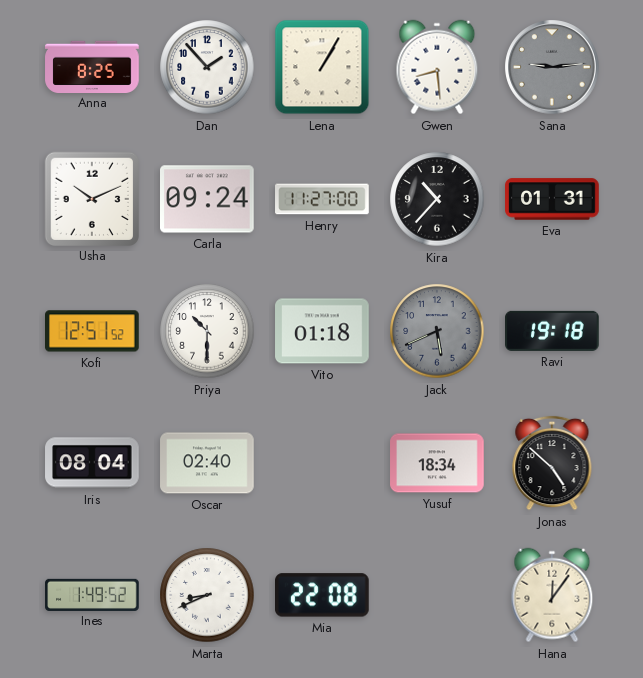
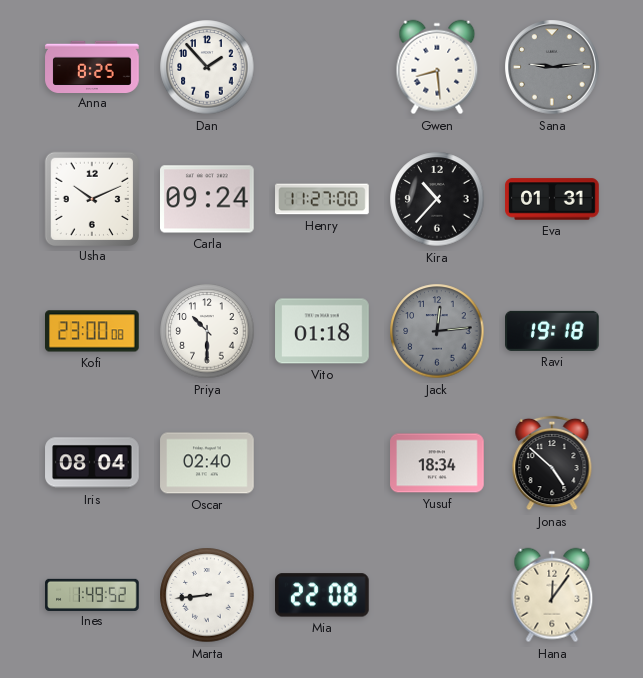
Lena: 1:05 -> none (322, 67)
Kofi: 12:51 -> 23:00 (93, 331)
Jack: 5:41 -> 12:14 (437, 331)
Marta: 8:41 -> 8:44 (207, 595)
